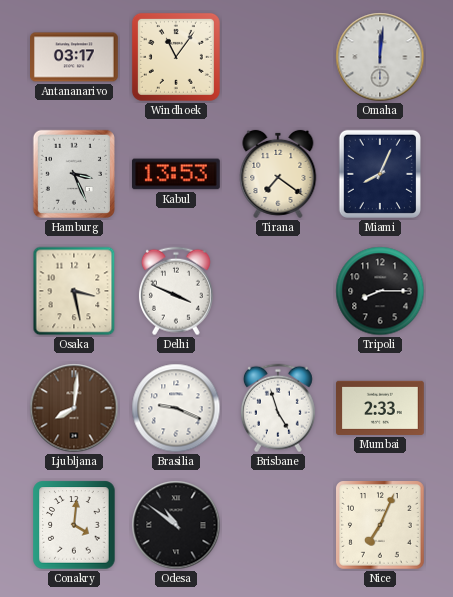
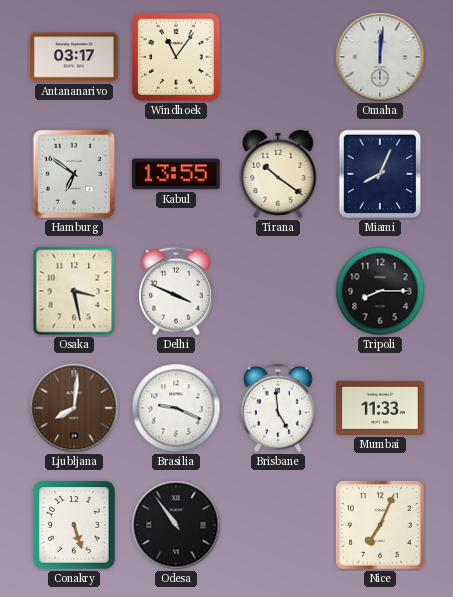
Hamburg: 3:26 -> 6:51 (74, 174)
Kabul: 13:53 -> 13:55 (176, 174)
Tirana: 7:21 -> 10:21 (278, 174)
Brisbane: 4:57 -> 4:59 (278, 408)
Mumbai: 2:33 -> 11:33 (381, 408)
Conakry: 4:01 -> 5:27 (74, 525)
Odesa: 10:51 -> 10:54 (176, 525)
